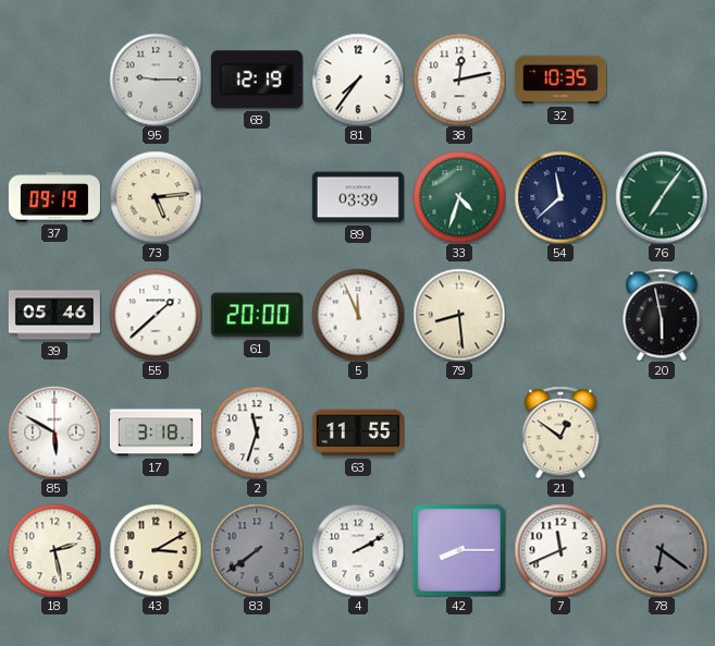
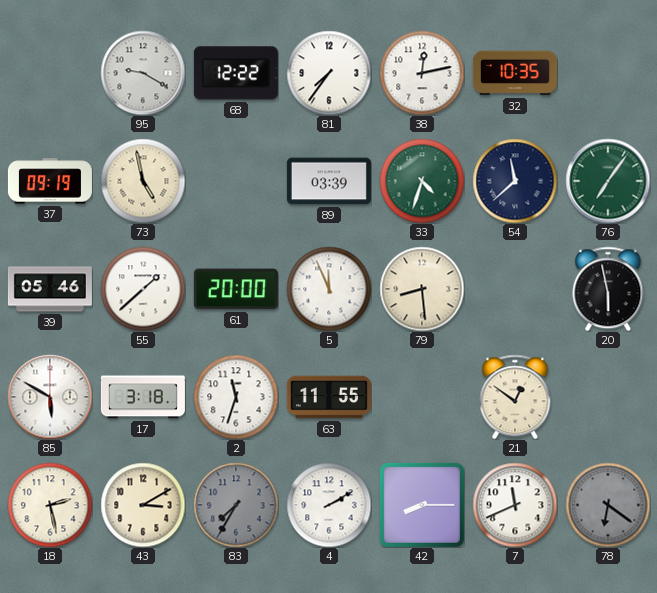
95: 9:15 -> 9:20 (143, 73)
68: 12:19 -> 12:22 (236, 73)
73: 5:14 -> 4:58 (143, 181)
83: 7:39 -> 7:35 (236, 505)
